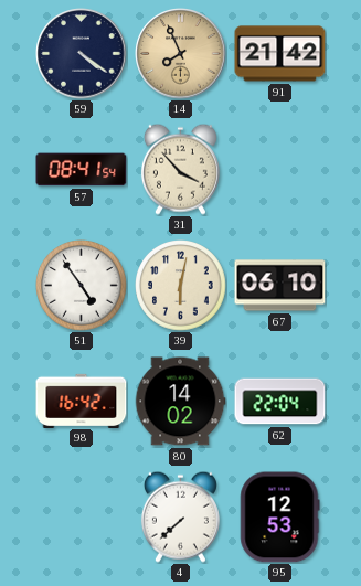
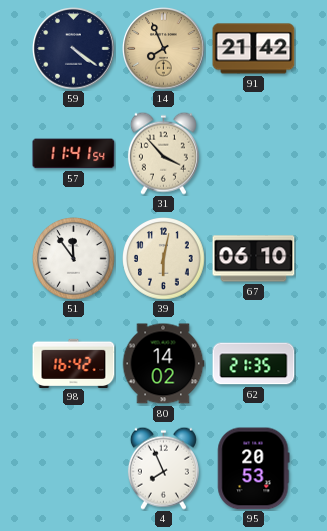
57: 08:41 -> 11:41 (74, 154)
51: 4:54 -> 11:54 (74, 259)
62: 22:04 -> 21:35 (254, 364)
4: 7:38 -> 7:56 (163, 468)
95: 12:53 -> 20:53 (254, 469)
